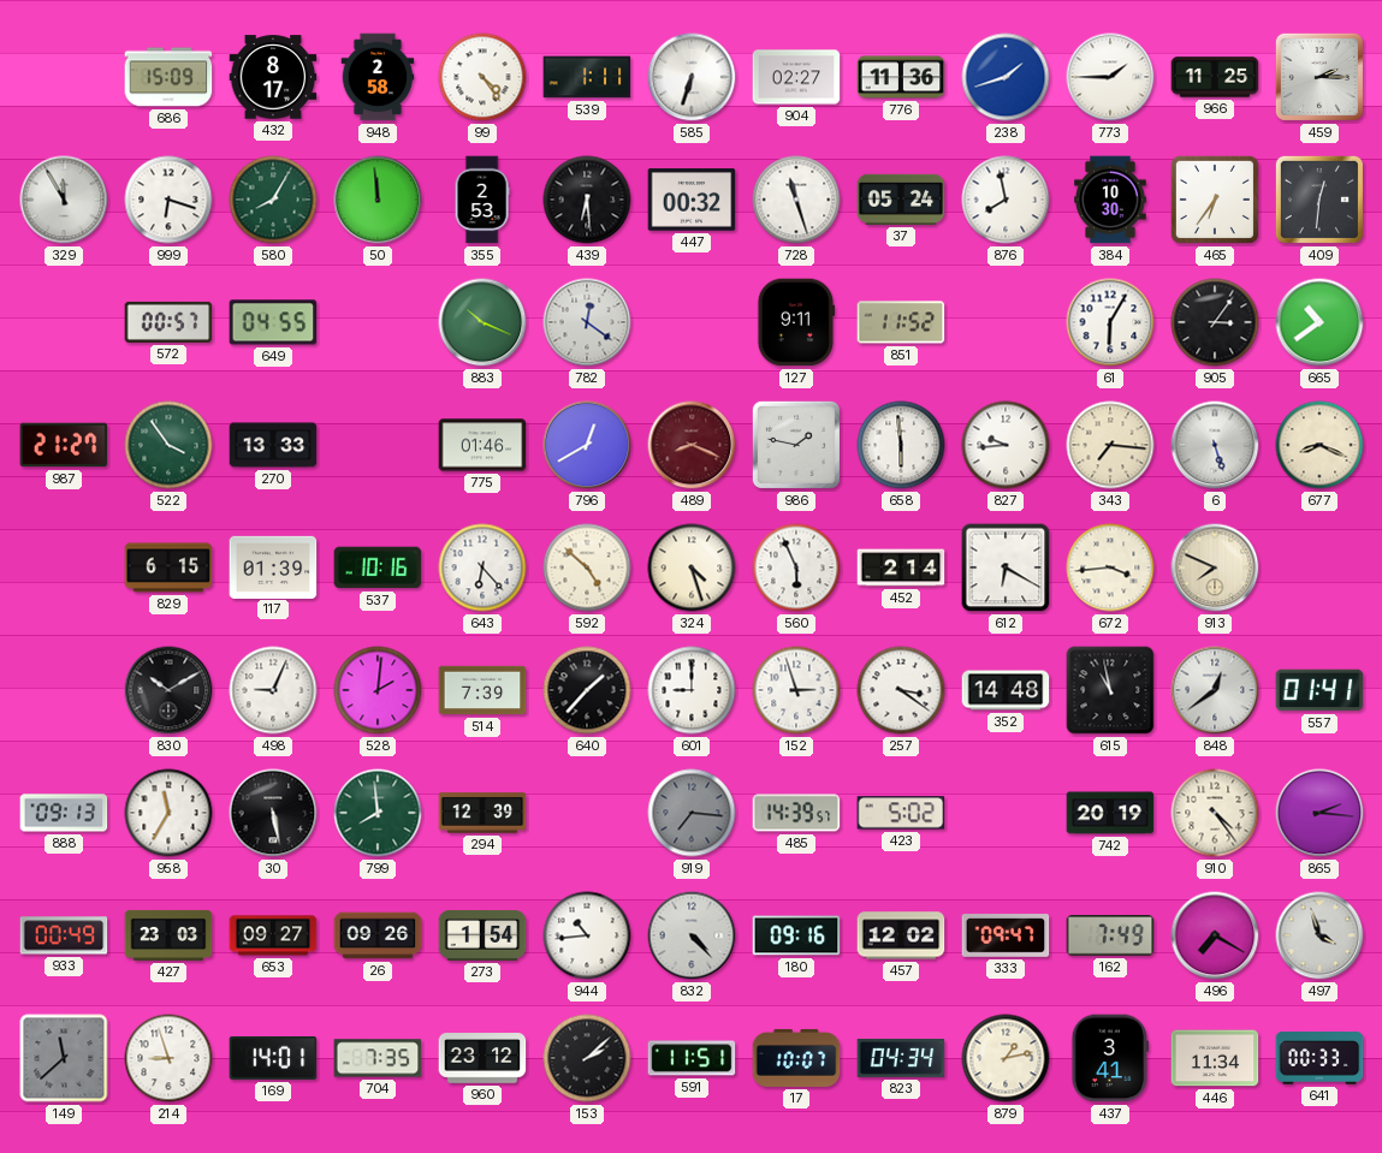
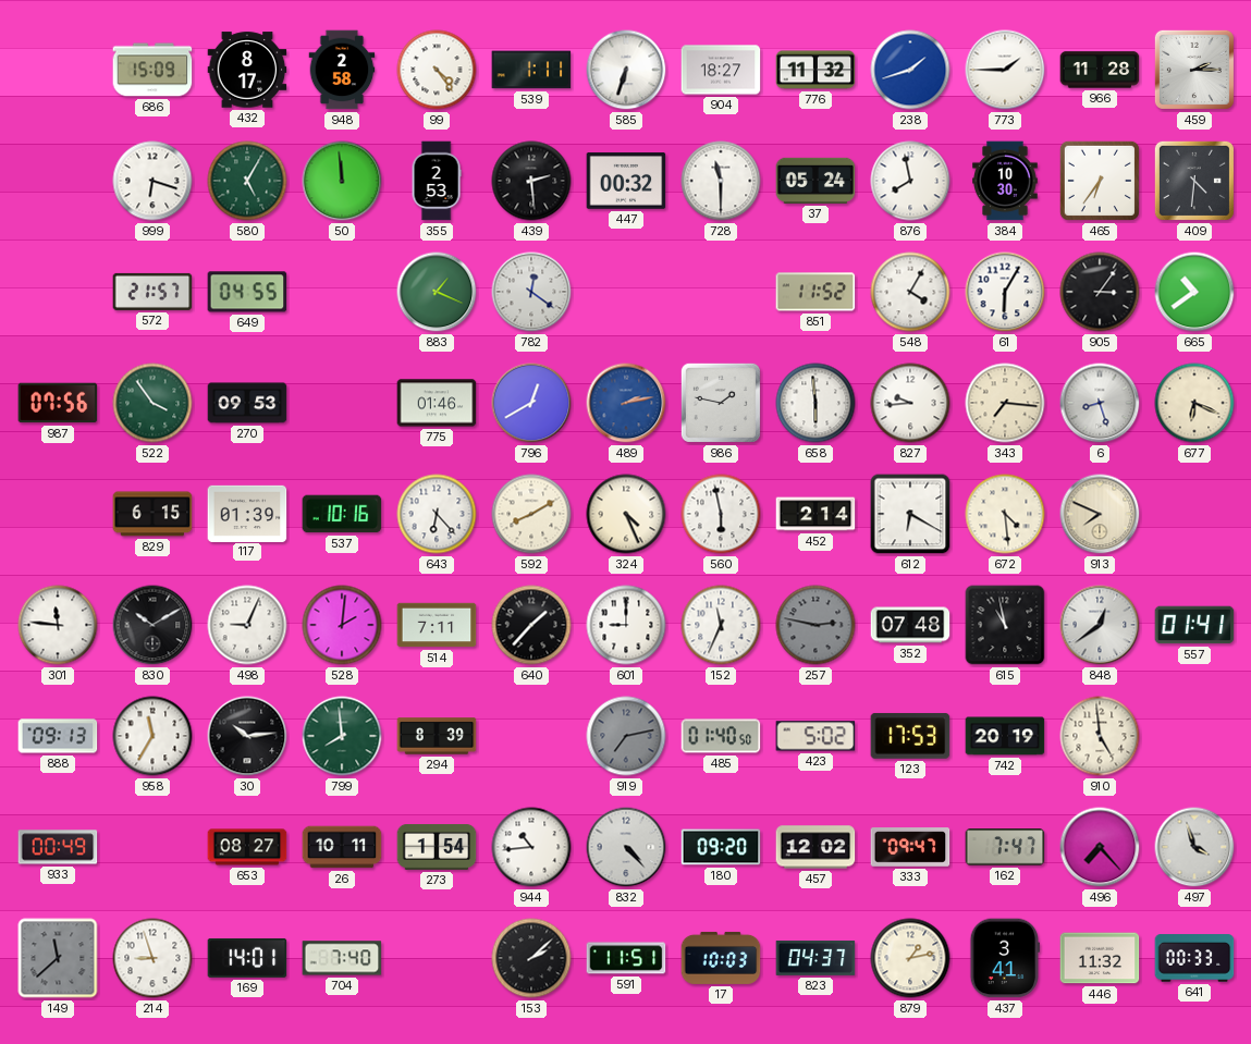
904: 02:27 -> 18:27 (721, 70)
776: 11:36 -> 11:32 (815, 70)
966: 11:25 -> 11:28 (1100, 70)
329: 11:55 -> none (64, 200)
580: 8:05 -> 5:05 (247, 181)
439: 6:29 -> 2:29 (531, 181)
728: 11:27 -> 11:30 (721, 181)
409: 12:31 -> 4:31 (1194, 181)
572: 00:57 -> 21:57 (152, 292)
883: 10:19 -> 1:19 (437, 292)
127: 9:11 -> none (796, 322)
548: none -> 4:05 (910, 292)
987: 21:27 -> 07:56 (58, 403)
270: 13:33 -> 09:53 (247, 403)
489: 8:19 -> 2:13 (626, 403)
489 dial: burgundy -> blue (626, 403)
6: 5:27 -> 8:27 (1100, 403)
677: 8:19 -> 6:19 (1194, 403)
592: 4:52 -> 8:10 (531, 514)
324: 4:27 -> 4:26 (626, 514)
560: 5:56 -> 5:58 (721, 514)
672: 3:44 -> 4:29 (1005, 514)
301: none -> 11:46 (58, 625)
514: 7:39 -> 7:11 (437, 625)
152: 2:57 -> 11:34 (721, 625)
257: 3:21 -> 2:47 (815, 625)
257 dial: white -> grey (815, 625)
352: 14:48 -> 07:48 (910, 625)
30: 5:28 -> 10:14 (247, 736)
294: 12:39 -> 8:39 (437, 736)
919: 7:16 -> 7:13 (626, 736)
485: 14:39 -> 01:40 (721, 736)
123: none -> 17:53 (910, 736)
910: 4:24 -> 4:59 (1100, 736)
865: 2:16 -> none (1319, 813)
427: 23:03 -> none (168, 935)
653: 09:27 -> 08:27 (247, 847)
26: 09:26 -> 10:11 (342, 847)
180: 09:16 -> 09:20 (721, 847)
162: 7:49 -> 7:47 (1005, 847)
496: 7:20 -> 7:23 (1100, 847)
704: 7:35 -> 7:40 (342, 958)
960: 23:12 -> none (482, 1059)
17: 10:07 -> 10:03 (721, 958)
823: 04:34 -> 04:37 (815, 958)
446: 11:34 -> 11:32 (1100, 958)
